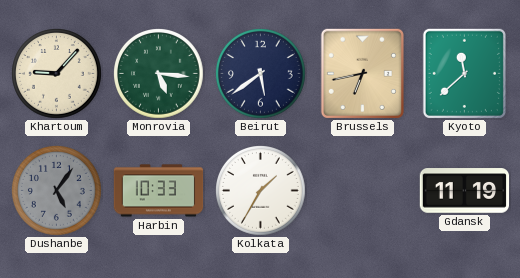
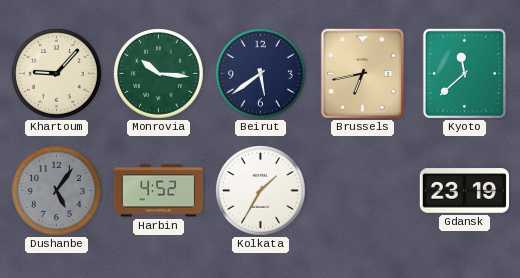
Monrovia: 5:16 -> 10:16 (159, 74)
Harbin: 10:33 -> 4:52 (159, 191)
Gdansk: 11:19 -> 23:19 (465, 191)
